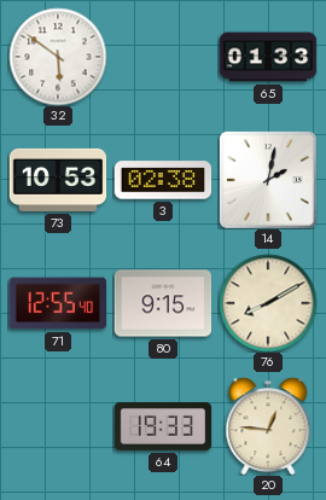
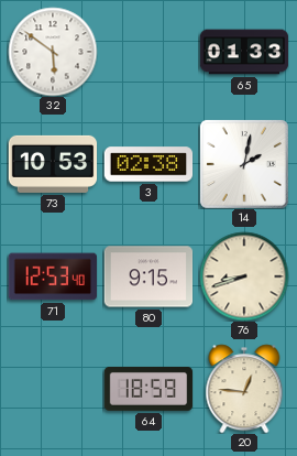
71: 12:55 -> 12:53 (52, 276)
76: 8:10 -> 8:42 (244, 276)
64: 19:33 -> 18:59 (148, 389)
